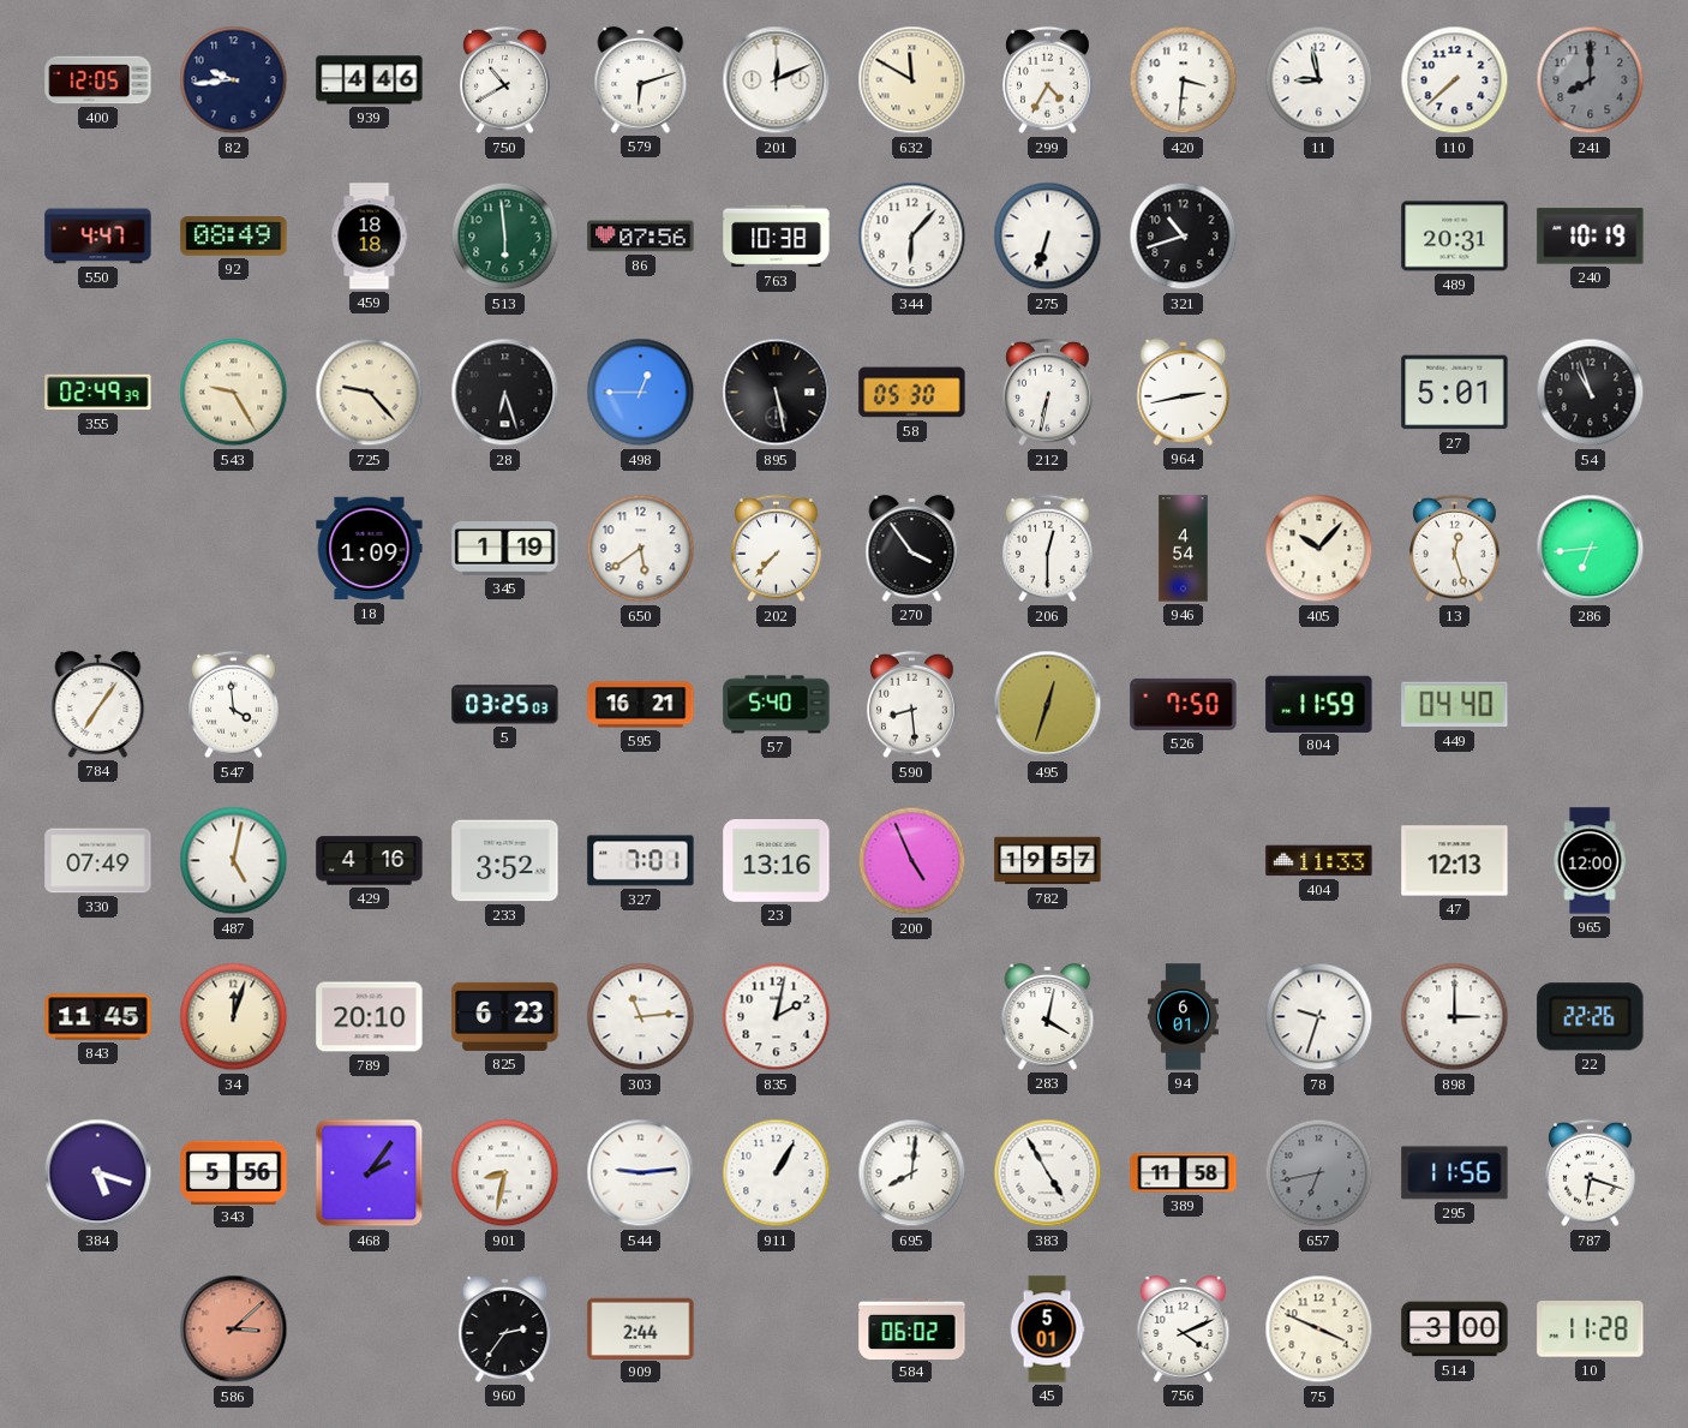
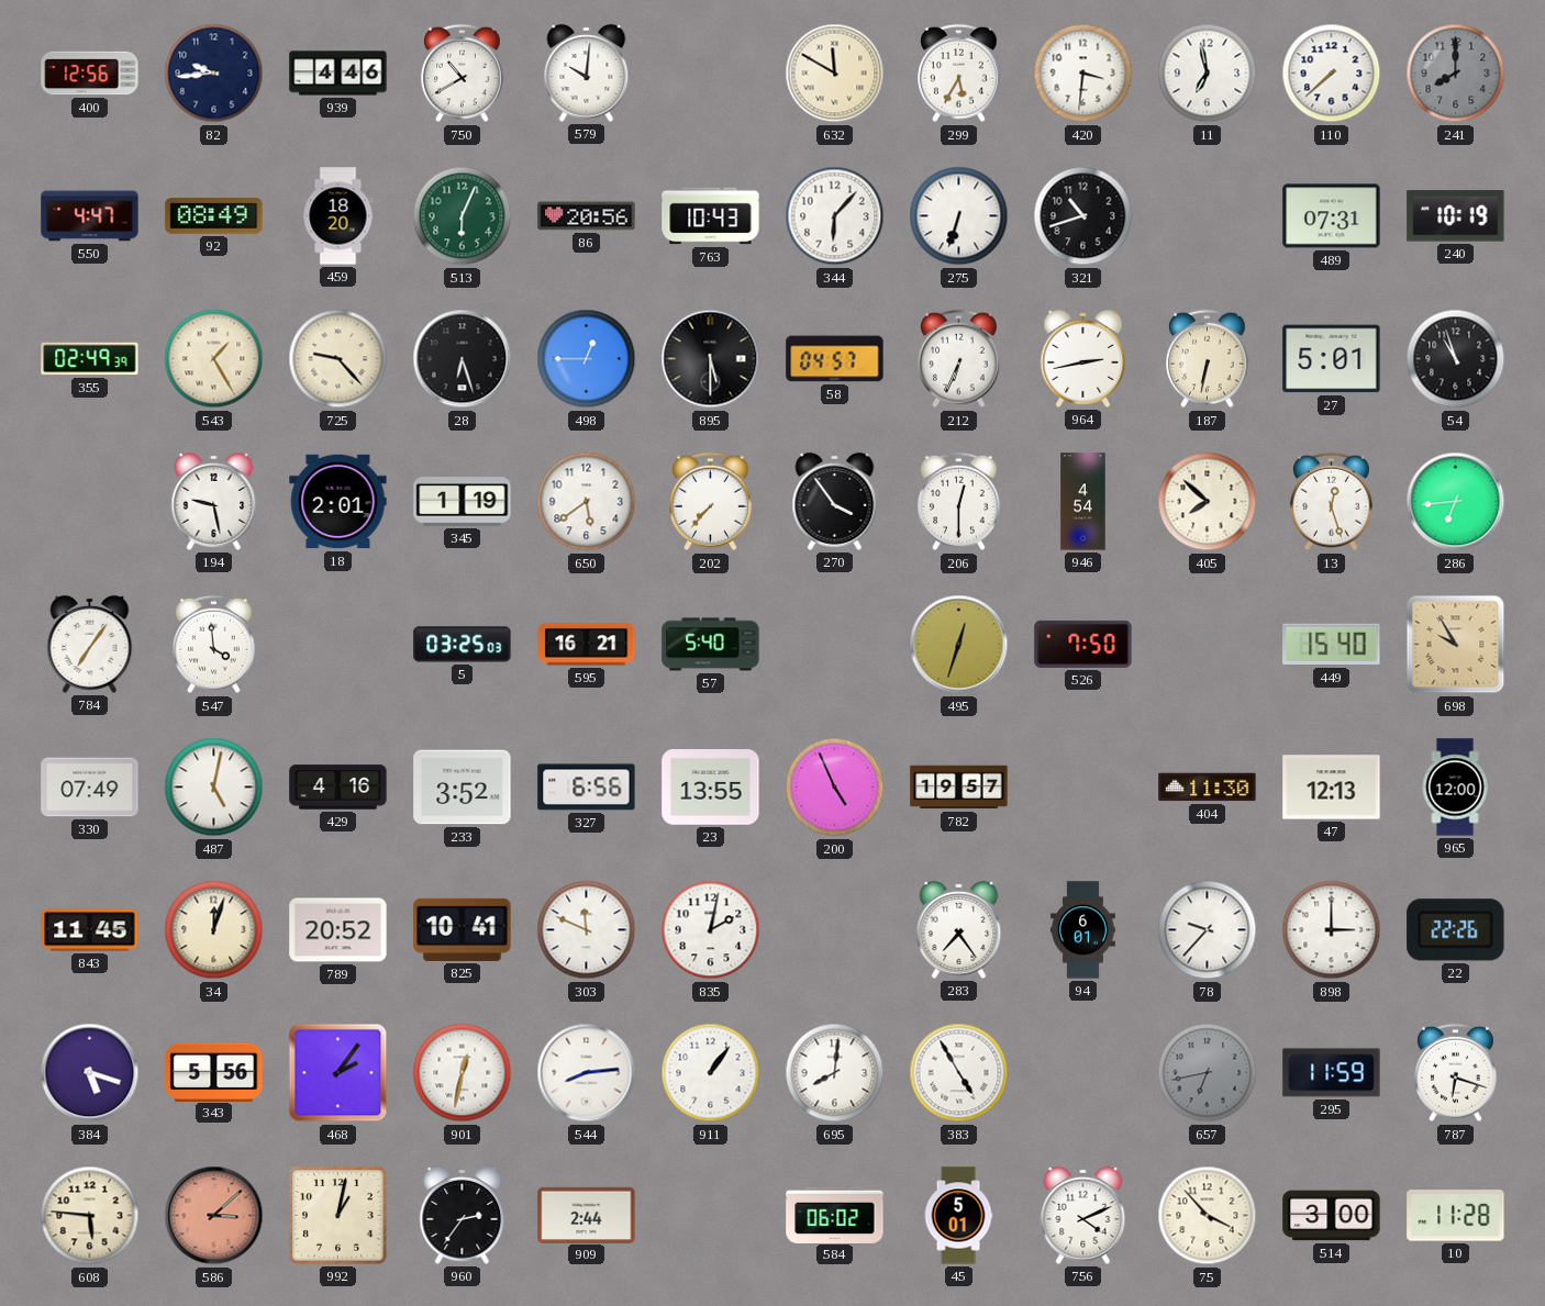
400: 12:05 -> 12:56 (90, 74)
579: 6:12 -> 10:01 (587, 72)
201: 12:11 -> none (777, 80)
299: 4:35 -> 5:35 (959, 74)
11: 8:58 -> 6:58 (1208, 74)
459: 18:18 -> 18:20 (338, 216)
513: 5:59 -> 6:04 (463, 216)
86: 07:56 -> 20:56 (587, 216)
763: 10:38 -> 10:43 (711, 216)
489: 20:31 -> 07:31 (1332, 216)
543: 9:25 -> 1:25 (214, 359)
895: 5:28 -> 5:30 (711, 359)
58: 05:30 -> 04:57 (835, 359)
212: 6:32 -> 6:34 (959, 359)
187: none -> 6:32 (1208, 359)
194: none -> 9:28 (214, 501)
18: 1:09 -> 2:01 (338, 502)
405: 10:07 -> 7:52 (1208, 502)
590: 8:29 -> none (912, 705)
804: 11:59 -> none (1319, 704)
449: 04:40 -> 15:40 (1332, 645)
698: none -> 9:55 (1456, 645)
327: 7:01 -> 6:56 (587, 788)
23: 13:16 -> 13:55 (711, 788)
404: 11:33 -> 11:30 (1208, 788)
789: 20:10 -> 20:52 (338, 930)
825: 6:23 -> 10:41 (463, 929)
303: 11:14 -> 11:49 (587, 930)
283: 4:02 -> 7:24 (959, 929)
78: 9:33 -> 9:37 (1208, 930)
901: 8:32 -> 12:32 (463, 1073)
544: 9:14 -> 8:14 (587, 1073)
911: 1:05 -> 1:06 (711, 1073)
389: 11:58 -> none (1184, 1173)
295: 11:56 -> 11:59 (1332, 1073)
608: none -> 5:46 (90, 1216)
992: none -> 1:02 (338, 1216)
75: 3:49 -> 3:53 (1208, 1216)
